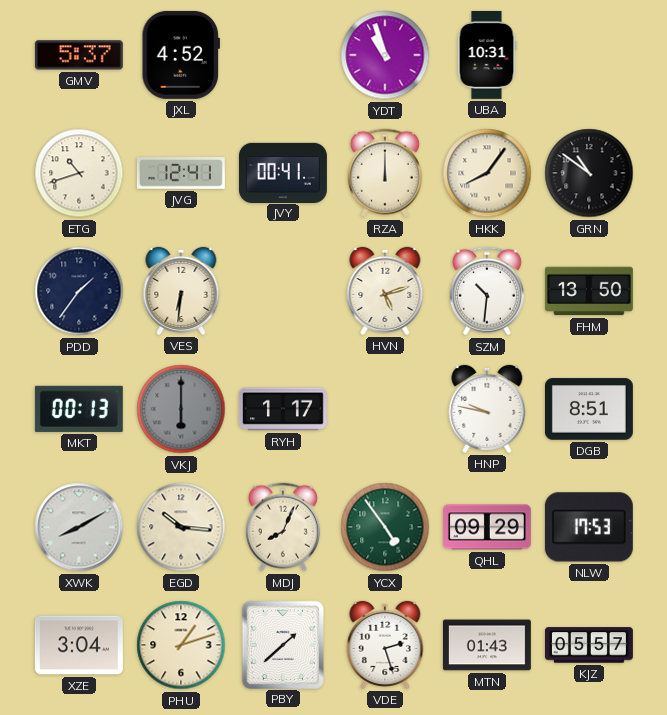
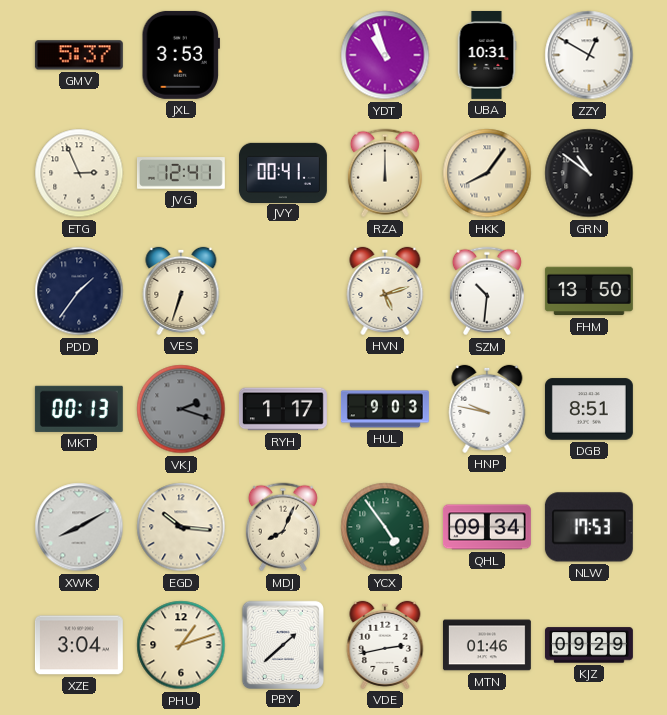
JXL: 4:52 -> 3:53 (180, 55)
ZZY: none -> 12:50 (589, 55)
ETG: 10:42 -> 2:56 (79, 173)
VES: 6:31 -> 6:33 (181, 291)
VKJ: 6:00 -> 2:18 (181, 409)
HUL: none -> 9:03 (385, 409)
QHL: 09:29 -> 09:34 (487, 527)
VDE: 2:27 -> 2:43 (385, 645)
MTN: 01:43 -> 01:46 (487, 645)
KJZ: 05:57 -> 09:29 (589, 645)
